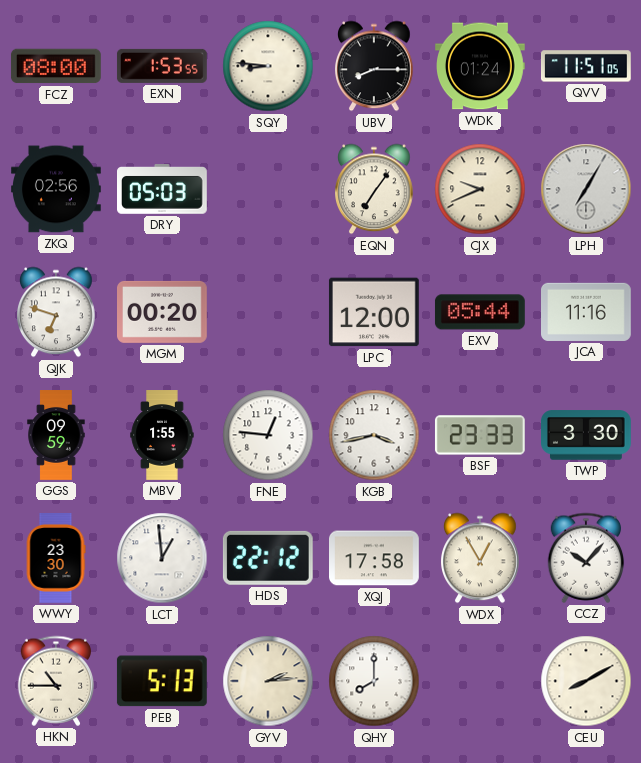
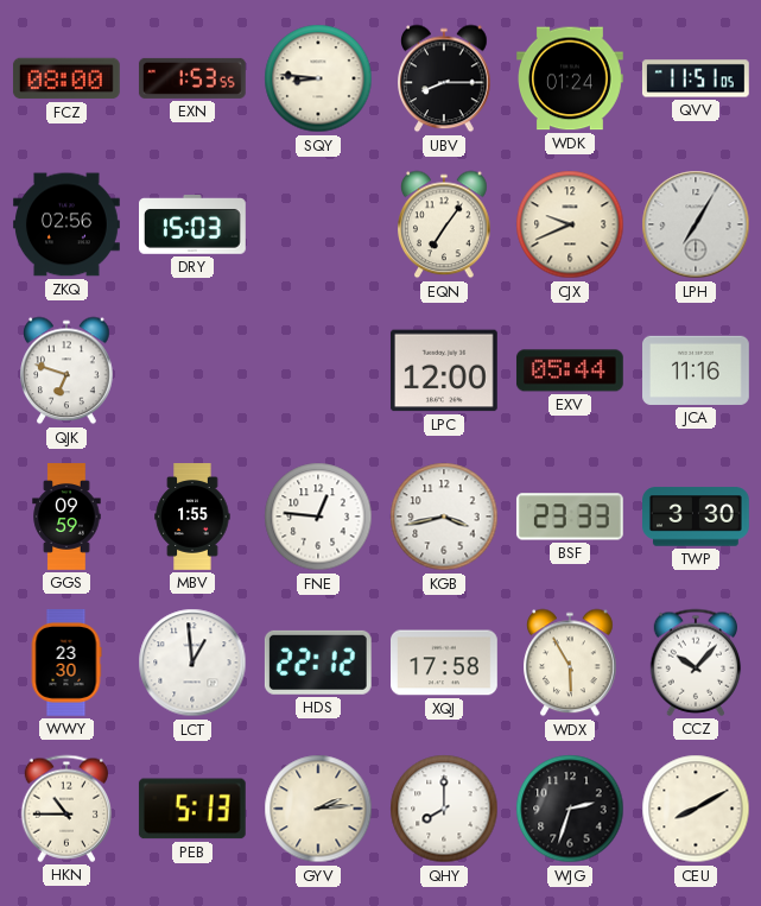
DRY: 05:03 -> 15:03 (194, 224)
MGM: 00:20 -> none (163, 312)
WDX: 12:55 -> 5:55 (570, 663)
WJG: none -> 2:33 (570, 809)
